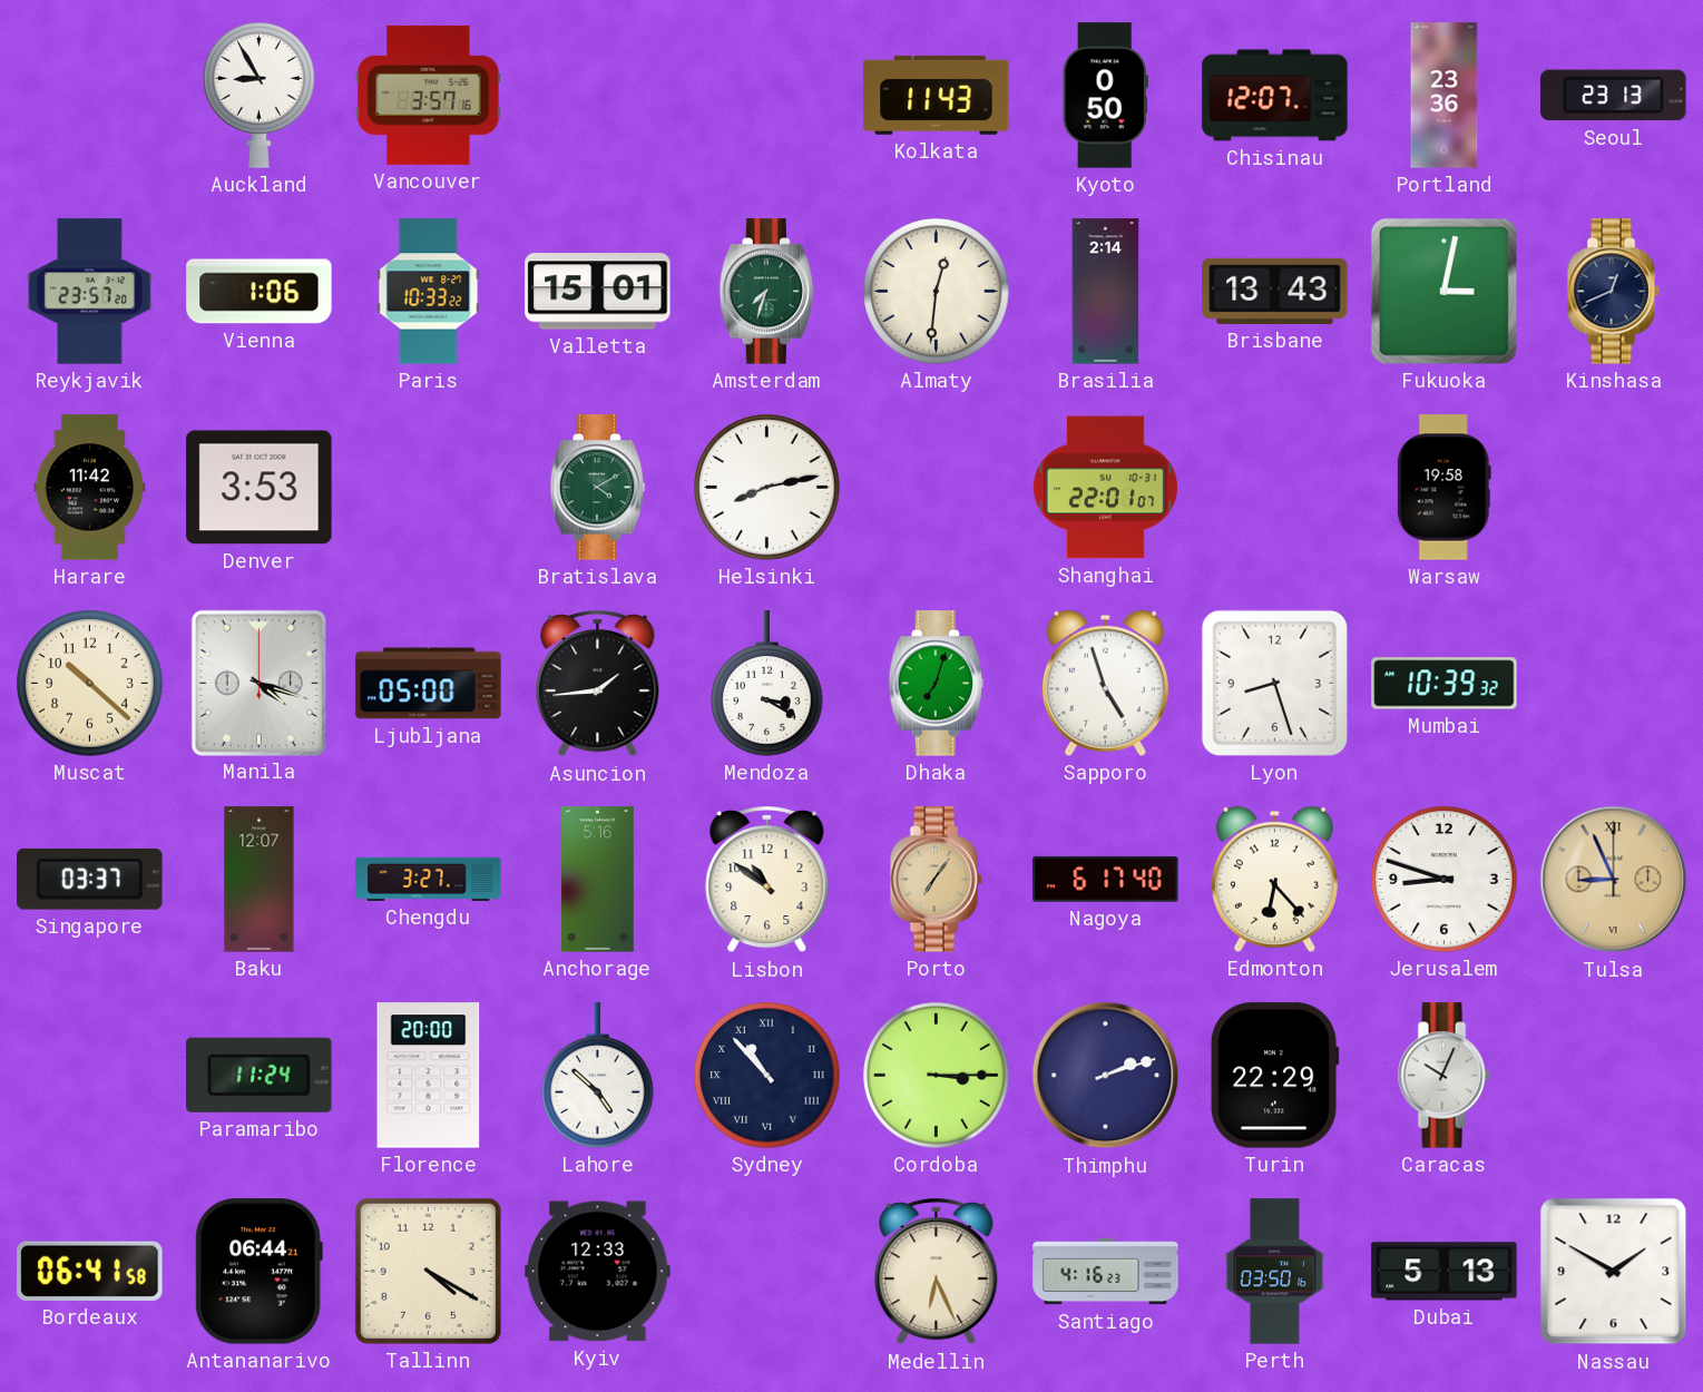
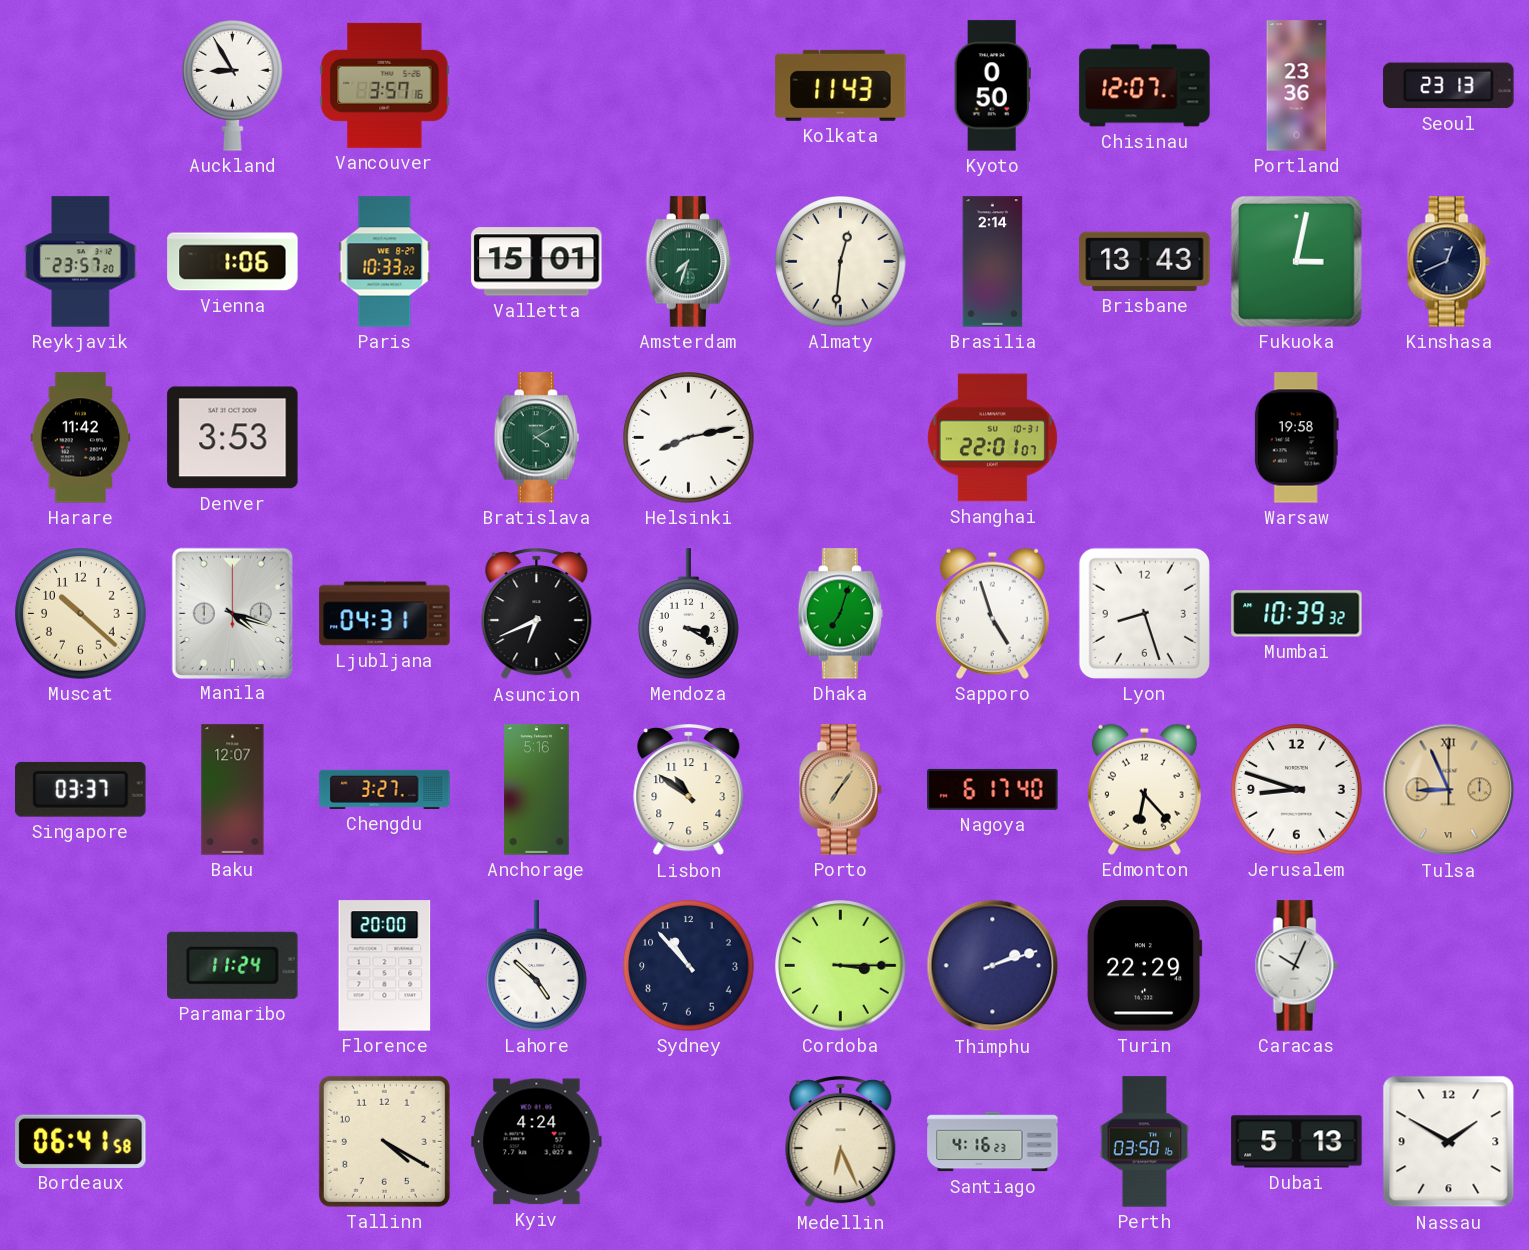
Ljubljana: 05:00 -> 04:31 (385, 614)
Asuncion: 1:44 -> 6:41 (537, 615)
Sydney numerals: Roman -> Arabic (689, 966)
Antananarivo: 06:44 -> none (258, 1272)
Kyiv: 12:33 -> 4:24 (537, 1142)
